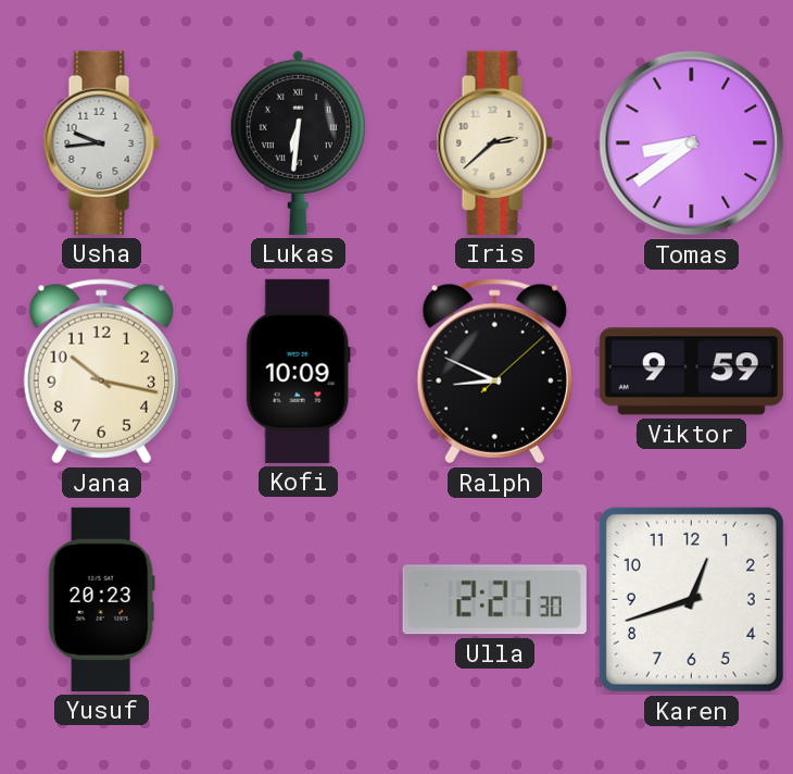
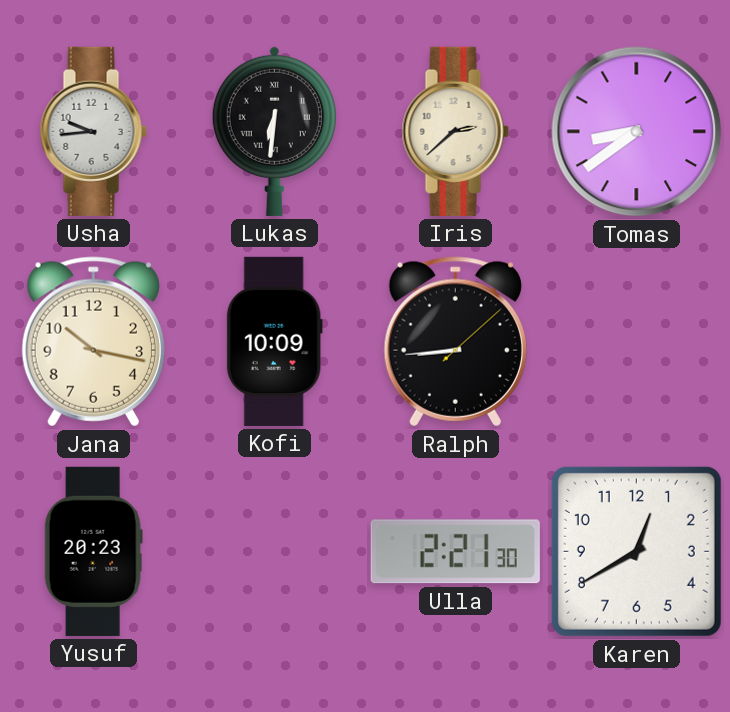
Ralph: 8:49 -> 8:44 (455, 342)
Viktor: 9:59 -> none (691, 372)
Karen: 12:42 -> 12:40 (636, 551)
